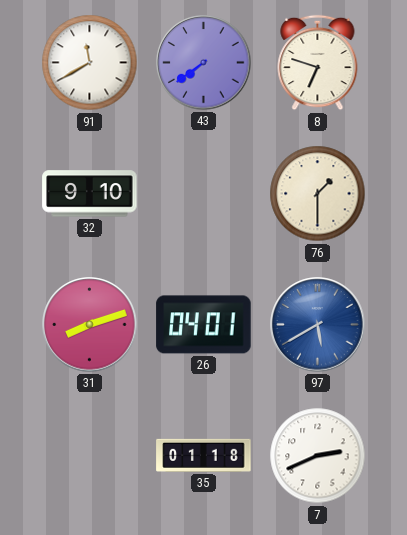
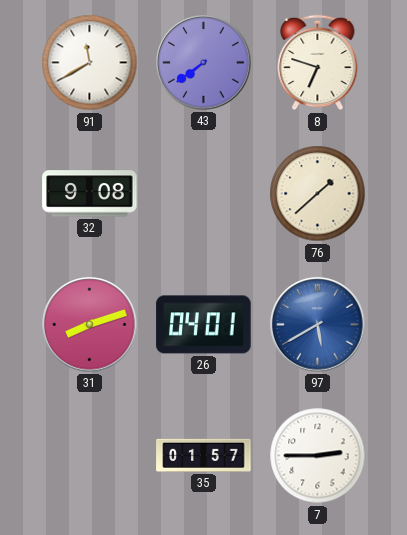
32: 9:10 -> 9:08 (90, 194)
76: 1:30 -> 1:38 (318, 194)
35: 01:18 -> 01:57 (204, 455)
7: 2:41 -> 2:45 (318, 456)
